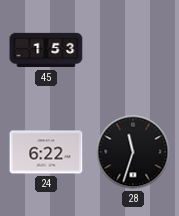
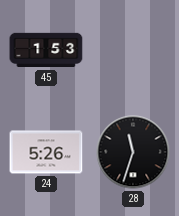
24: 6:22 -> 5:26 (46, 152)
